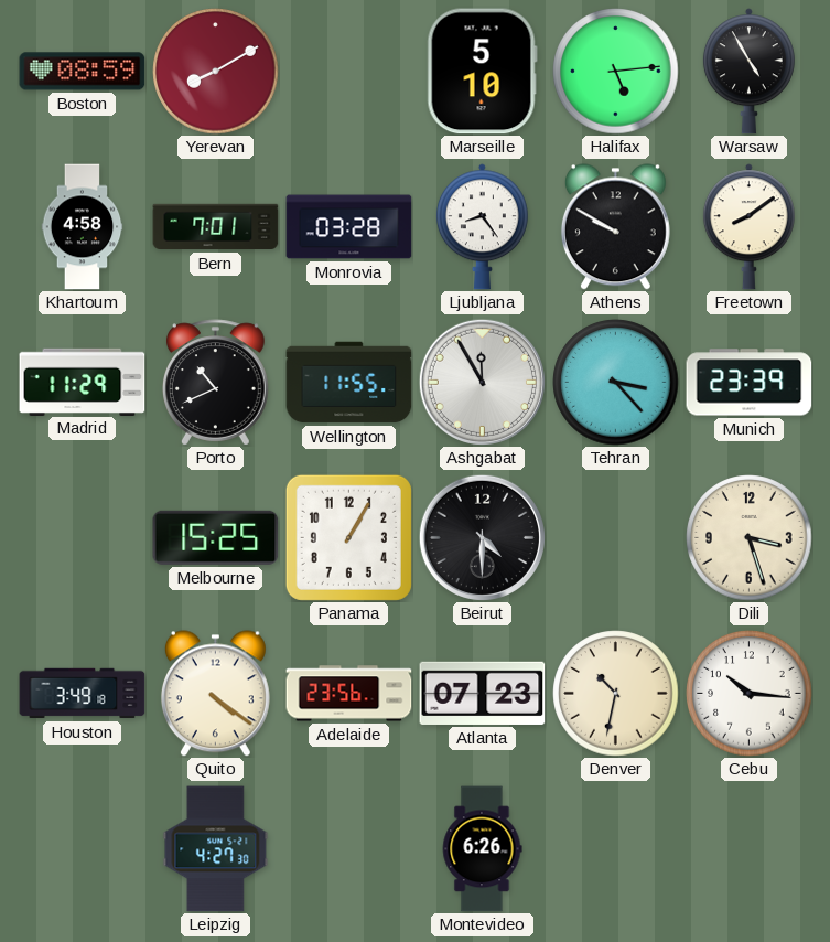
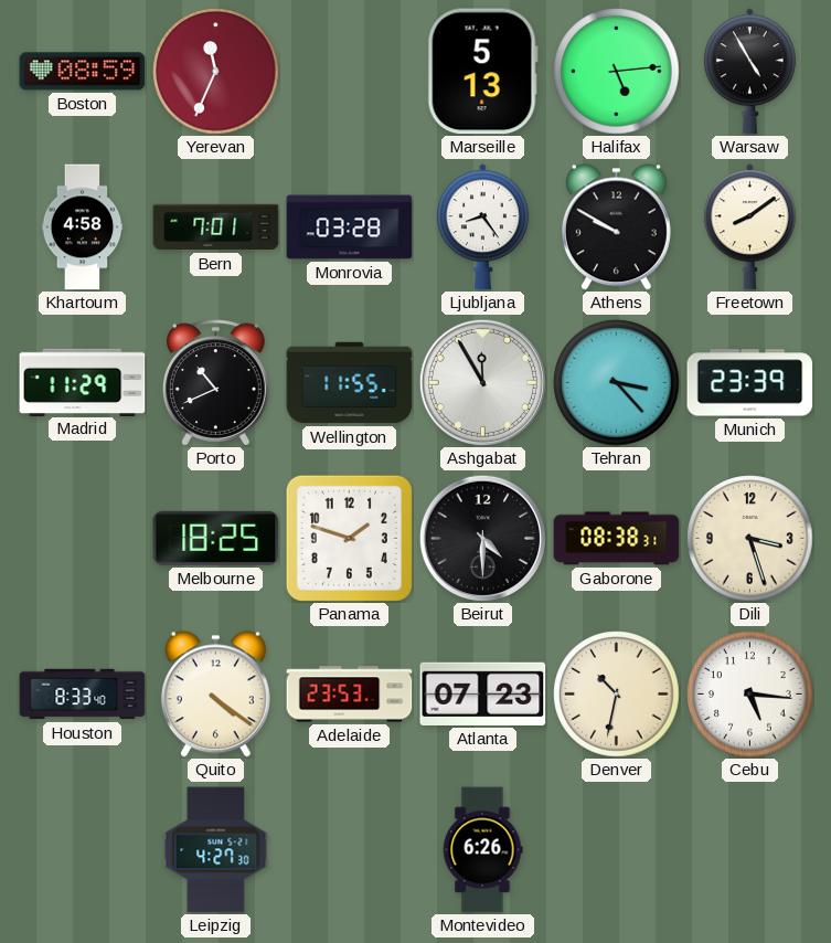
Yerevan: 8:10 -> 11:34 (216, 72)
Marseille: 5:10 -> 5:13 (482, 72)
Melbourne: 15:25 -> 18:25 (216, 538)
Panama: 1:05 -> 1:48 (349, 538)
Gaborone: none -> 08:38 (617, 539)
Houston: 3:49 -> 8:33 (83, 695)
Adelaide: 23:56 -> 23:53 (350, 695)
Cebu: 10:16 -> 5:16 (750, 695)
